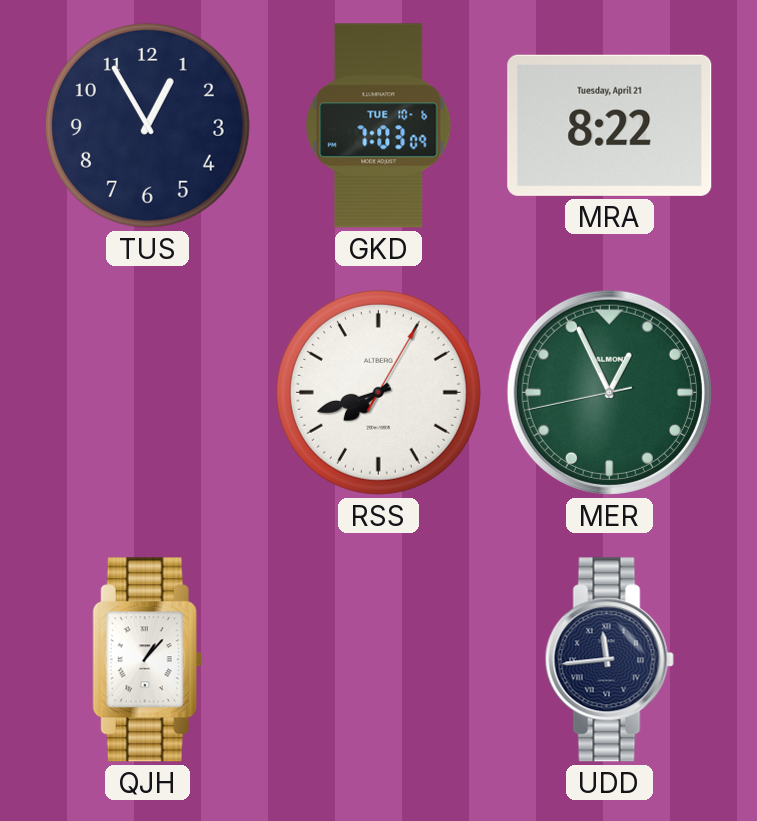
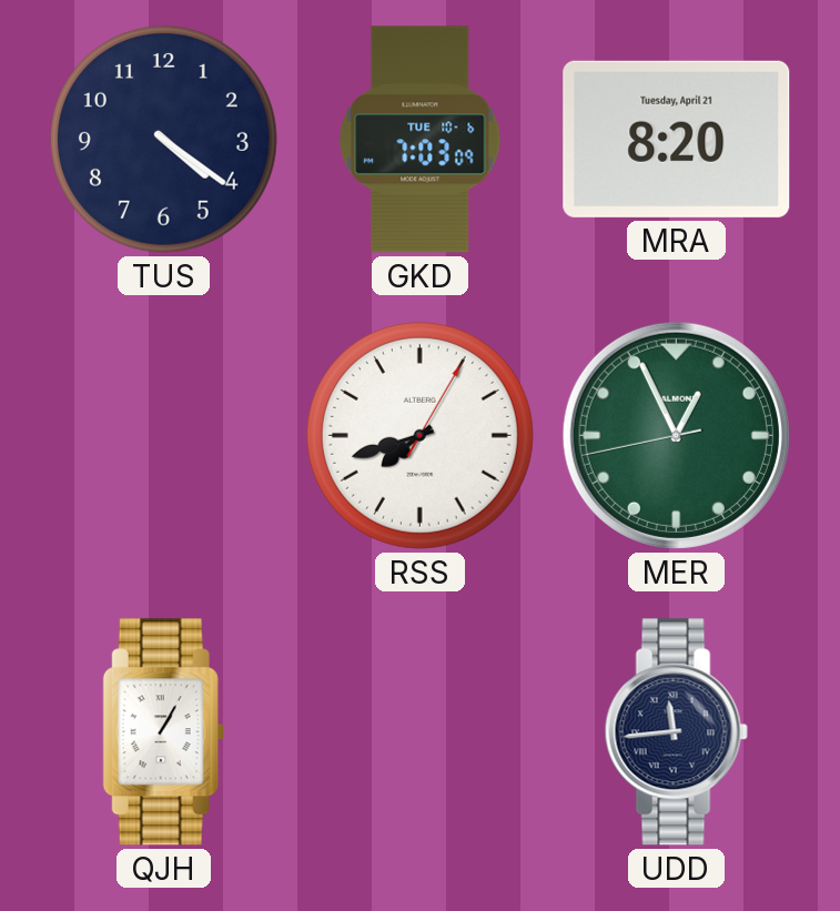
TUS: 12:55 -> 4:21 (163, 139)
MRA: 8:22 -> 8:20 (677, 139)
QJH: 1:07 -> 1:05 (163, 732)
